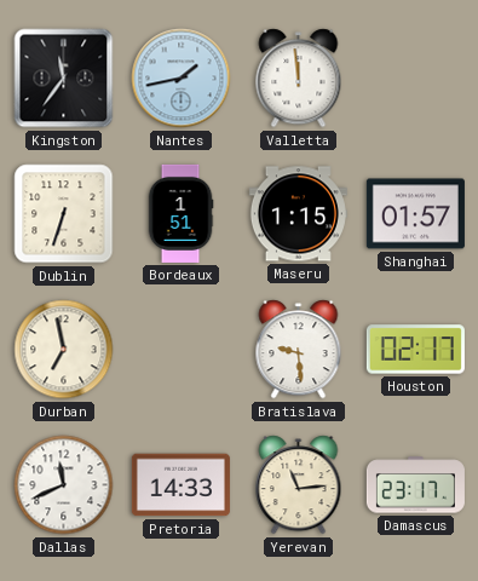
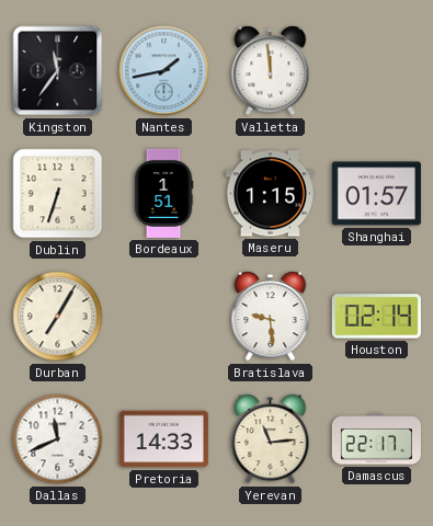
Durban: 6:58 -> 7:05 (58, 317)
Houston: 02:17 -> 02:14 (376, 317)
Damascus: 23:17 -> 22:17 (376, 439)
